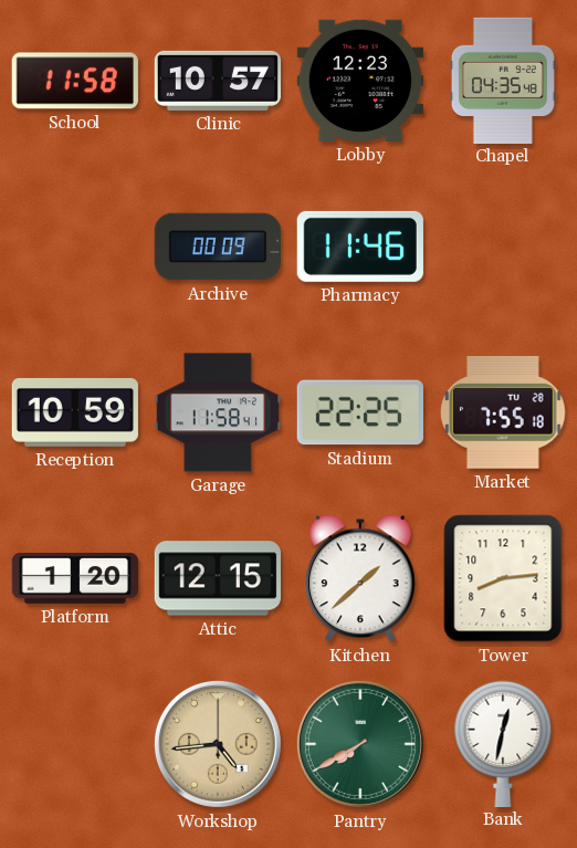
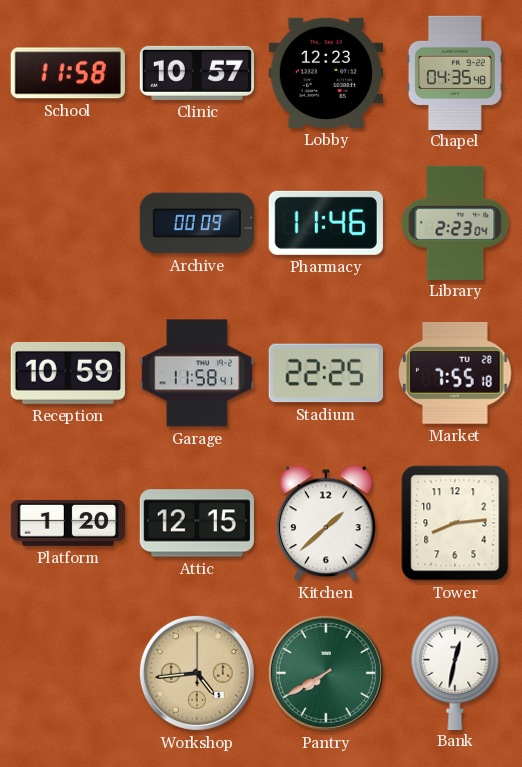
Library: none -> 2:23 (455, 222)
